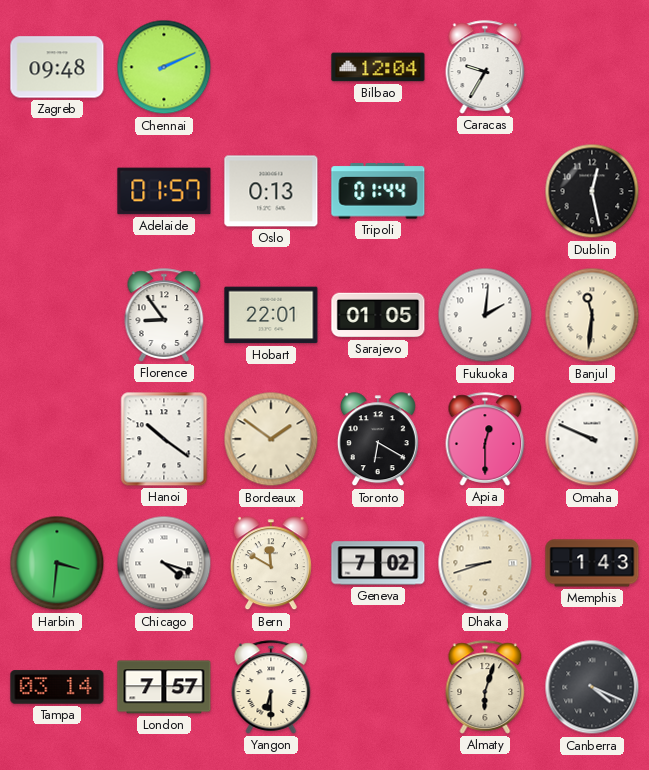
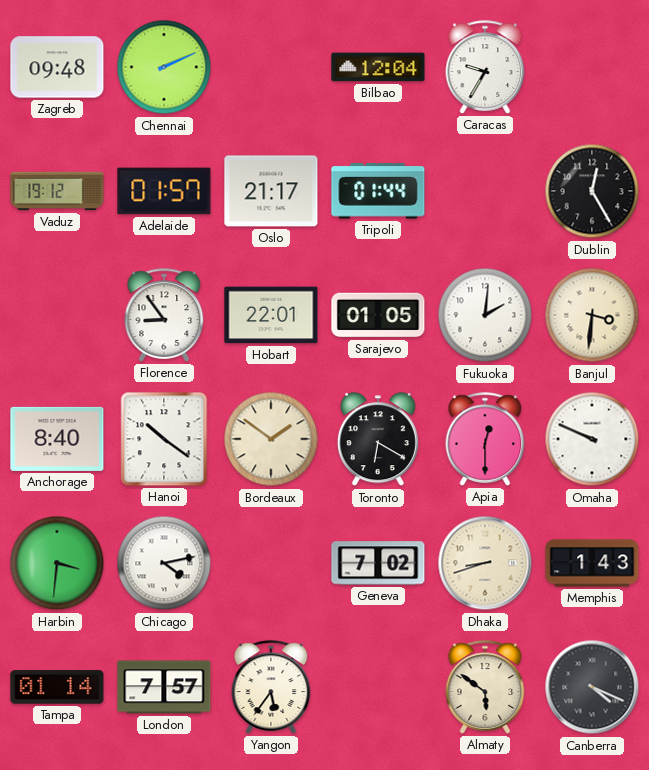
Vaduz: none -> 19:12 (57, 191)
Oslo: 0:13 -> 21:17 (271, 191)
Dublin: 12:28 -> 12:25 (592, 191)
Banjul: 11:31 -> 3:31 (592, 315)
Anchorage: none -> 8:40 (57, 439)
Chicago: 4:18 -> 4:13 (164, 563)
Bern: 11:50 -> none (271, 564)
Tampa: 03:14 -> 01:14 (57, 687)
Yangon: 6:30 -> 5:36 (271, 687)
Almaty: 6:03 -> 5:51 (485, 687)
